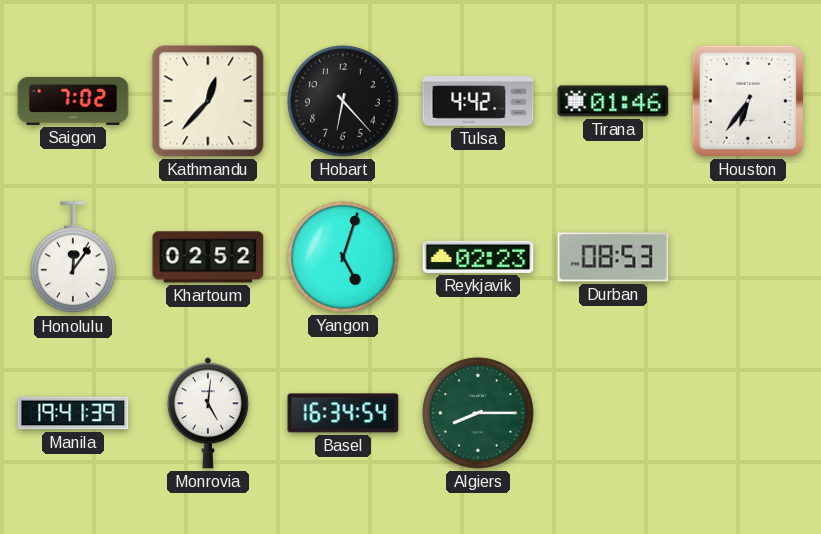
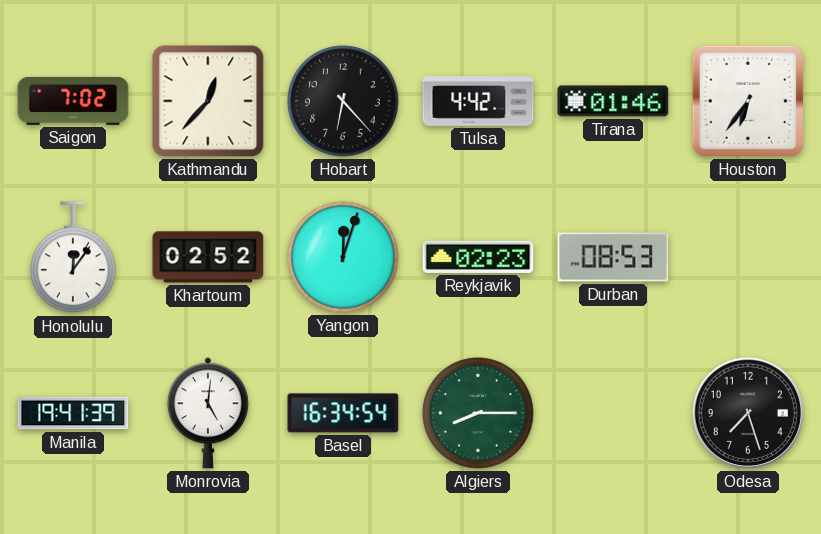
Yangon: 5:03 -> 12:03 (343, 257)
Odesa: none -> 7:27 (748, 413)
